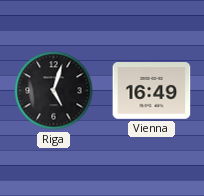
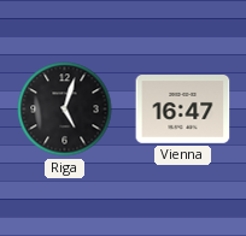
Vienna: 16:49 -> 16:47 (183, 110)
